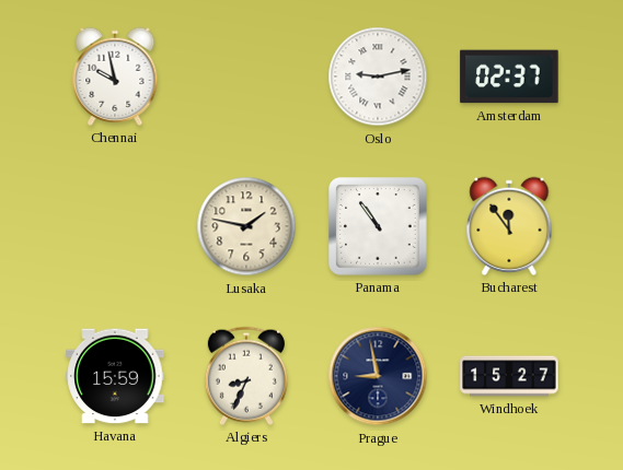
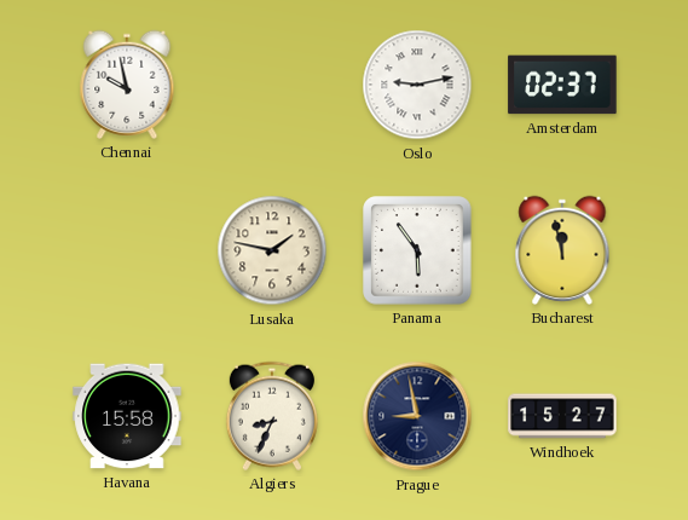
Panama: 10:54 -> 5:54 (417, 250)
Bucharest: 11:54 -> 11:58 (562, 250)
Havana: 15:59 -> 15:58 (127, 416)
